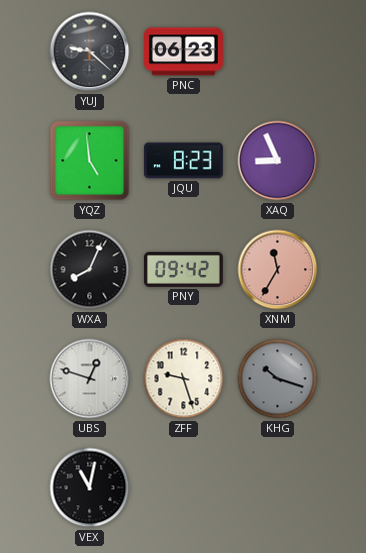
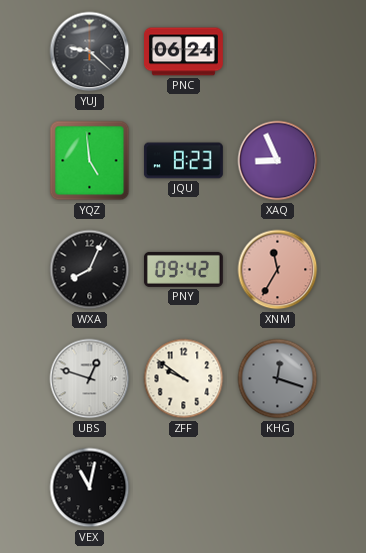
PNC: 06:23 -> 06:24 (184, 52)
ZFF: 9:27 -> 9:51 (184, 379)
KHG: 10:18 -> 12:18 (278, 379)
